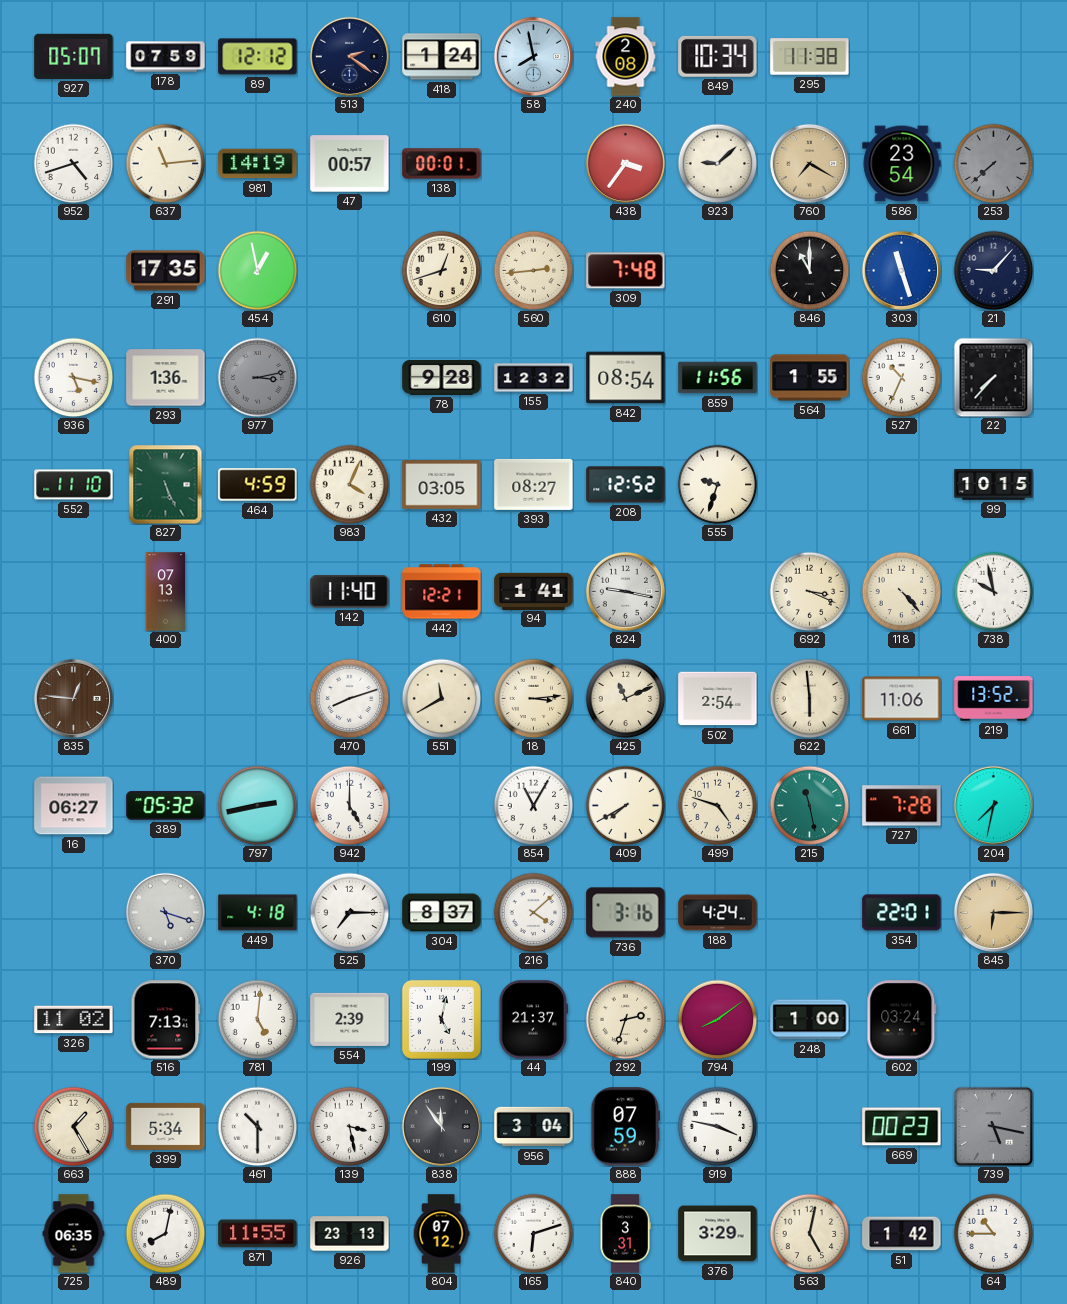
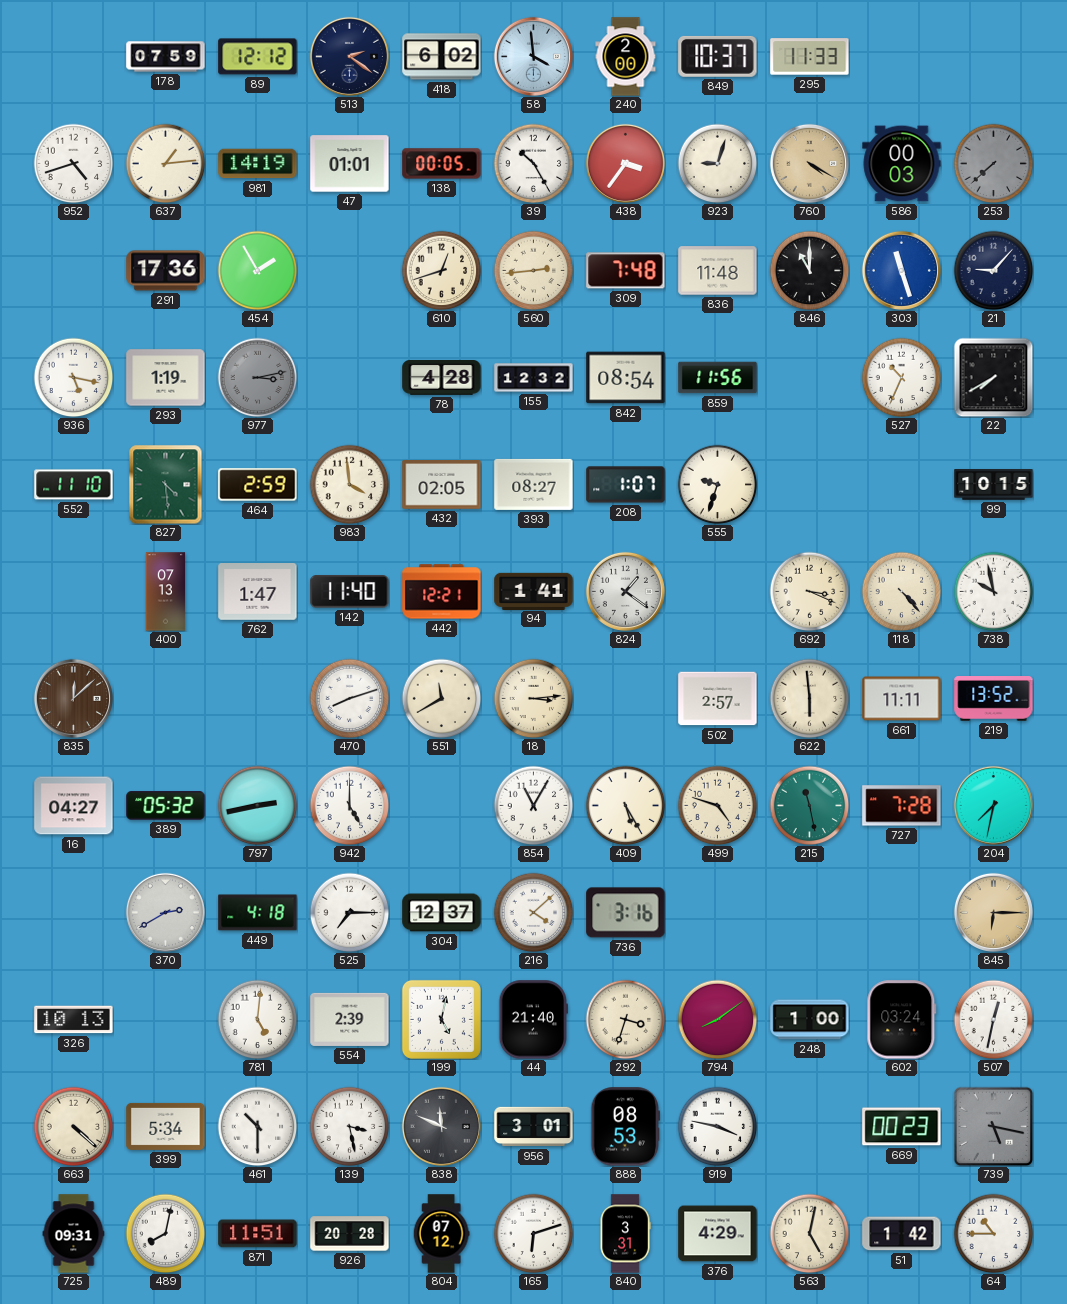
927: 05:07 -> none (74, 56)
418: 1:24 -> 6:02 (442, 57)
58: 7:58 -> 3:59 (533, 56)
240: 2:08 -> 2:00 (626, 57)
849: 10:34 -> 10:37 (718, 56)
295: 11:38 -> 11:33 (810, 57)
637: 11:14 -> 1:14 (165, 163)
47: 00:57 -> 01:01 (350, 164)
138: 00:01 -> 00:05 (442, 164)
39: none -> 10:25 (533, 163)
923: 9:08 -> 9:03 (717, 163)
760: 7:20 -> 4:20 (809, 163)
586: 23:54 -> 00:03 (902, 164)
291: 17:35 -> 17:36 (166, 271)
454: 12:58 -> 1:55 (257, 270)
836: none -> 11:48 (718, 271)
293: 1:36 -> 1:19 (166, 378)
78: 9:28 -> 4:28 (442, 378)
564: 1:55 -> none (810, 378)
22: 7:37 -> 7:40 (993, 377)
827: 5:26 -> 4:29 (166, 484)
464: 4:59 -> 2:59 (258, 485)
983: 4:04 -> 3:59 (349, 484)
432: 03:05 -> 02:05 (442, 485)
208: 12:52 -> 1:07 (626, 485)
762: none -> 1:47 (258, 592)
824: 9:17 -> 1:21 (625, 591)
835: 12:46 -> 12:08 (73, 698)
425: 11:11 -> none (625, 698)
502: 2:54 -> 2:57 (718, 699)
661: 11:06 -> 11:11 (902, 699)
16: 06:27 -> 04:27 (74, 806)
409: 7:40 -> 5:25 (625, 805)
370: 5:18 -> 2:40 (165, 912)
304: 8:37 -> 12:37 (442, 913)
188: 4:24 -> none (718, 913)
354: 22:01 -> none (902, 913)
326: 11:02 -> 10:13 (74, 1020)
516: 7:13 -> none (166, 1020)
44: 21:37 -> 21:40 (533, 1020)
292: 2:33 -> 3:33 (625, 1019)
507: none -> 12:32 (993, 1019)
663: 1:25 -> 4:22 (73, 1126)
838: 11:54 -> 11:49 (441, 1126)
956: 3:04 -> 3:01 (534, 1127)
888: 07:59 -> 08:53 (626, 1127)
725: 06:35 -> 09:31 (74, 1234)
871: 11:55 -> 11:51 (258, 1234)
926: 23:13 -> 20:28 (350, 1234)
376: 3:29 -> 4:29 (718, 1234)
